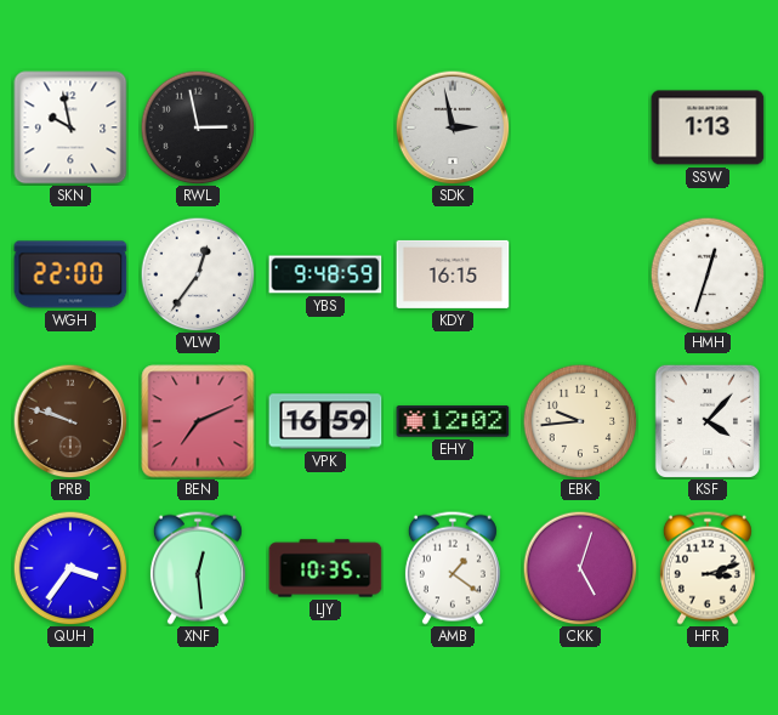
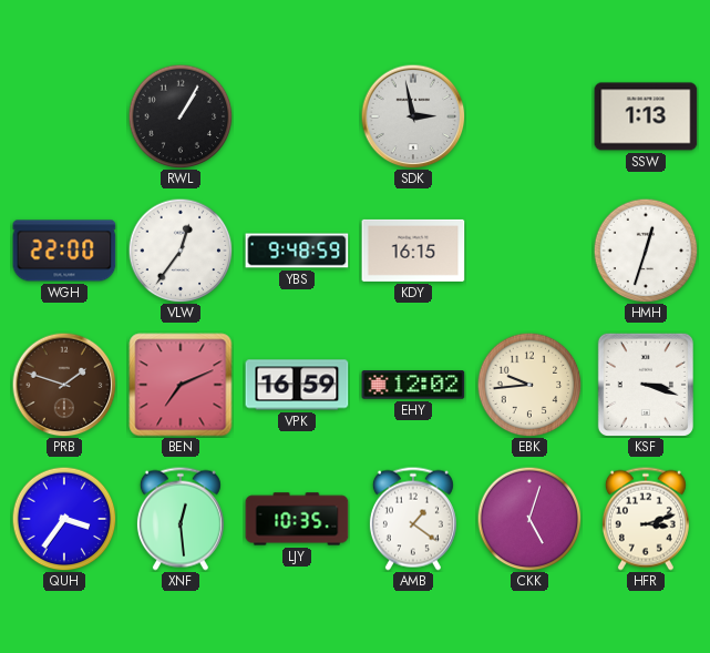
SKN: 9:58 -> none (70, 127)
RWL: 2:58 -> 1:05 (181, 116)
PRB: 9:48 -> 1:48 (64, 385)
KSF: 4:07 -> 3:18 (646, 385)
